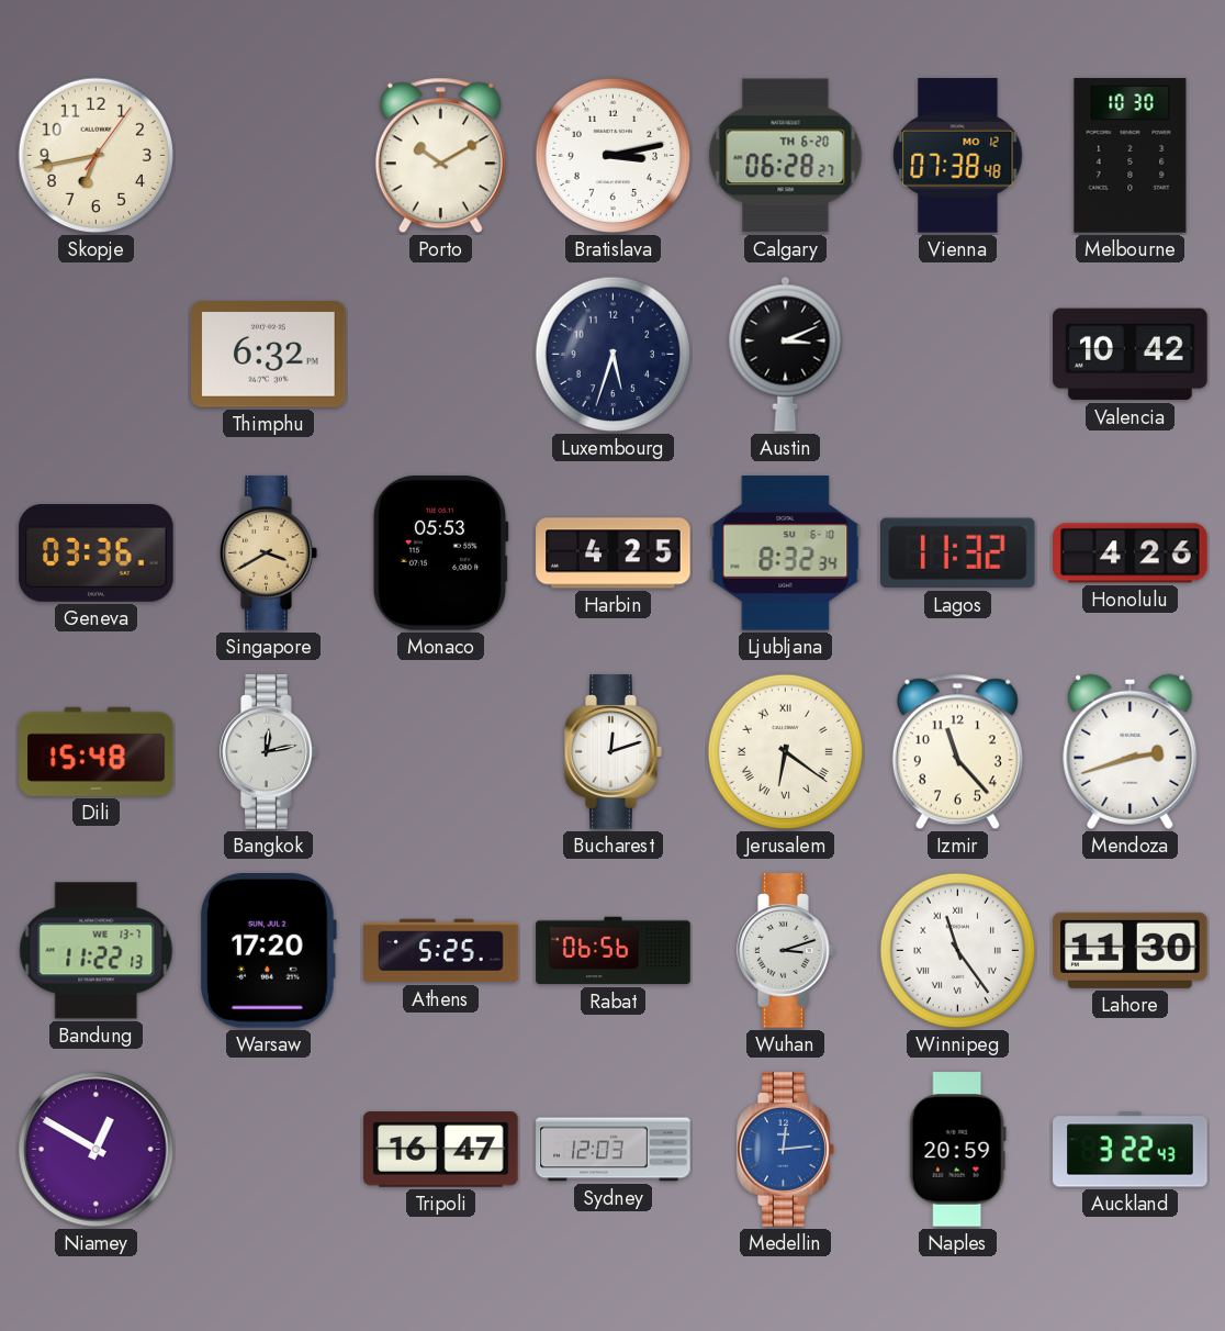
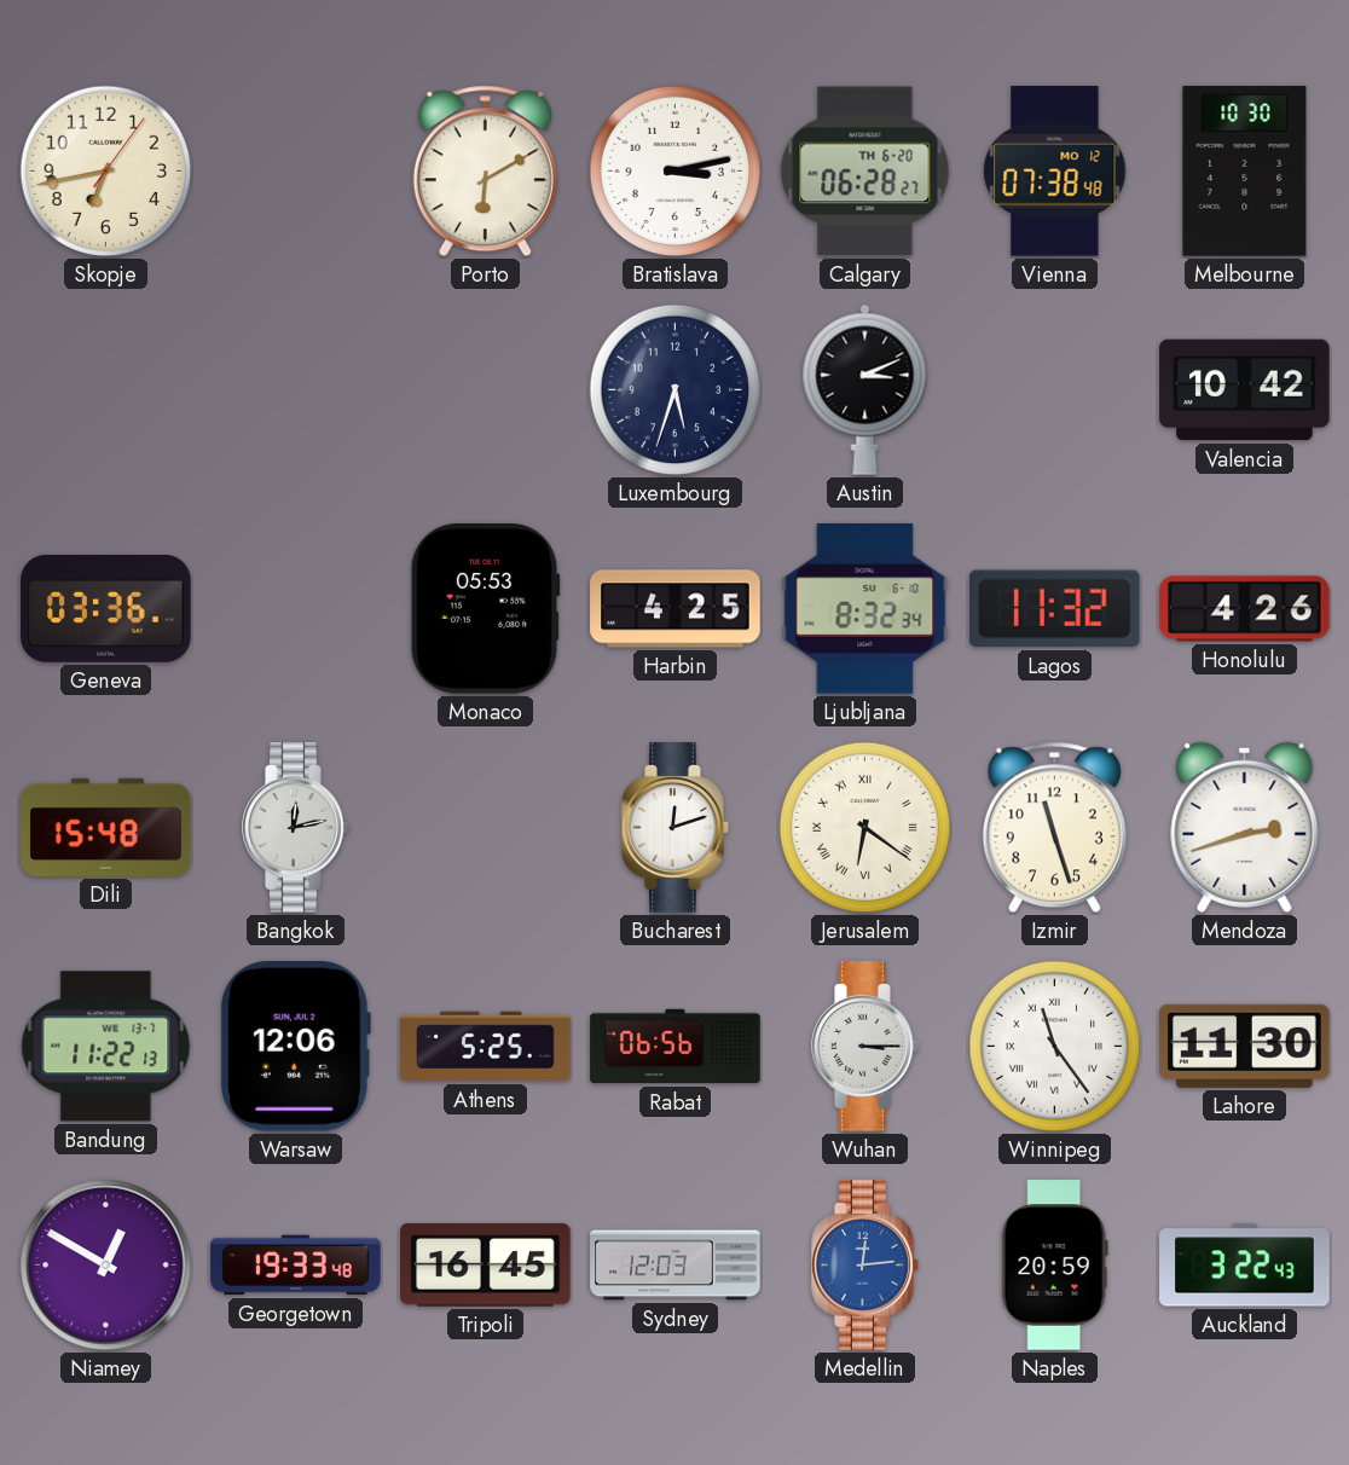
Porto: 10:10 -> 6:10 (485, 172)
Thimphu: 6:32 -> none (269, 355)
Singapore: 3:40 -> none (269, 553)
Izmir: 11:23 -> 11:27 (1054, 828)
Warsaw: 17:20 -> 12:06 (296, 1047)
Wuhan: 3:12 -> 3:15 (865, 1047)
Georgetown: none -> 19:33 (296, 1266)
Tripoli: 16:47 -> 16:45 (486, 1266)
